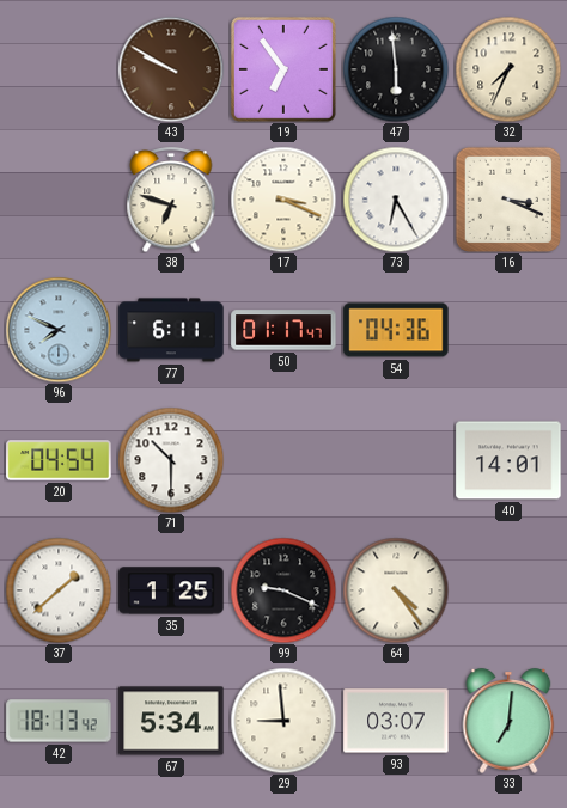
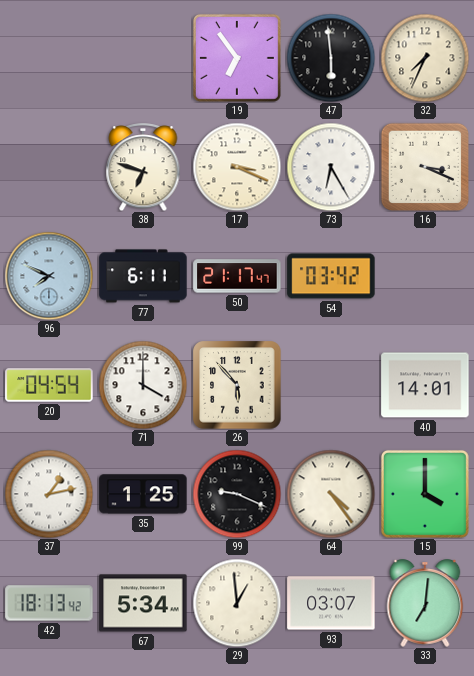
43: 9:50 -> none (171, 69)
50: 01:17 -> 21:17 (237, 276)
54: 04:36 -> 03:42 (331, 276)
71: 10:30 -> 4:00 (143, 385)
26: none -> 5:53 (237, 385)
37: 1:38 -> 1:13 (49, 494)
15: none -> 4:00 (425, 494)
29: 8:59 -> 12:59 (237, 603)
